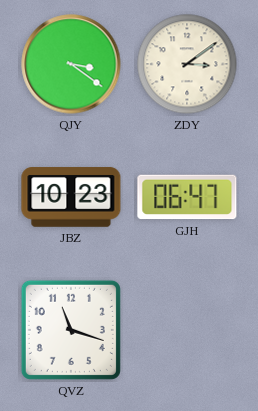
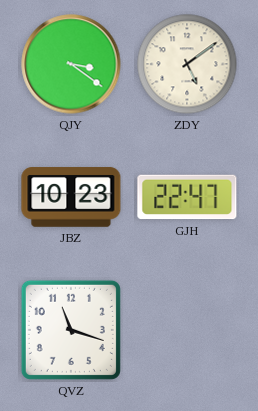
ZDY: 3:09 -> 5:09 (187, 64)
GJH: 06:47 -> 22:47 (187, 197)
